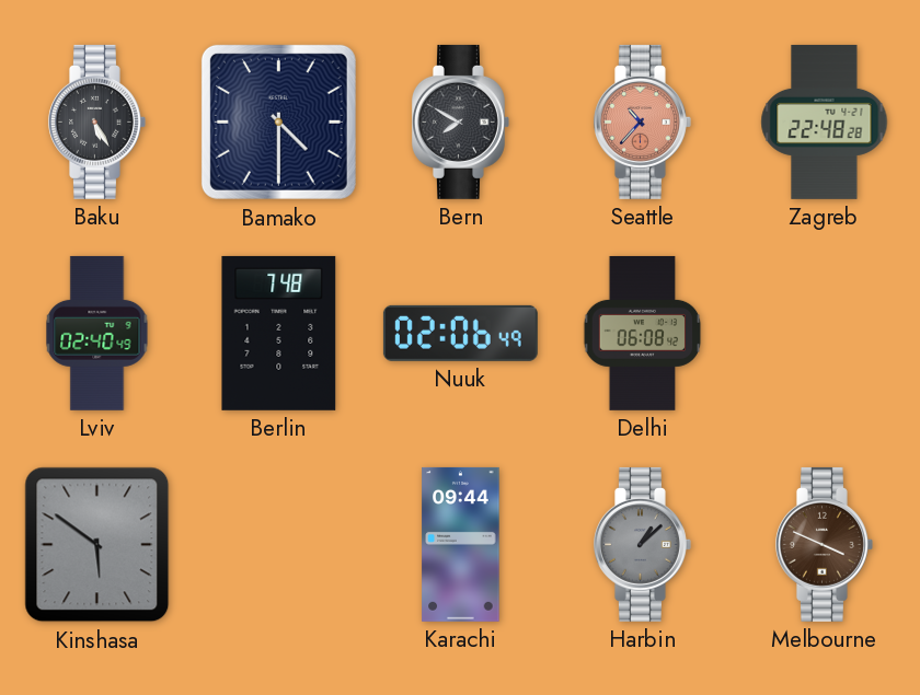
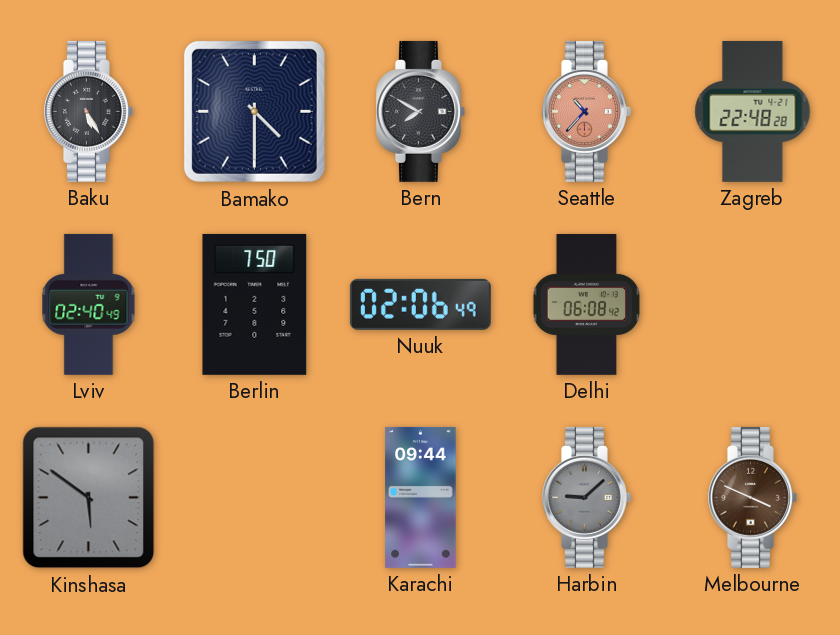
Berlin: 7:48 -> 7:50 (255, 304)
Harbin: 1:08 -> 9:08 (586, 497)
